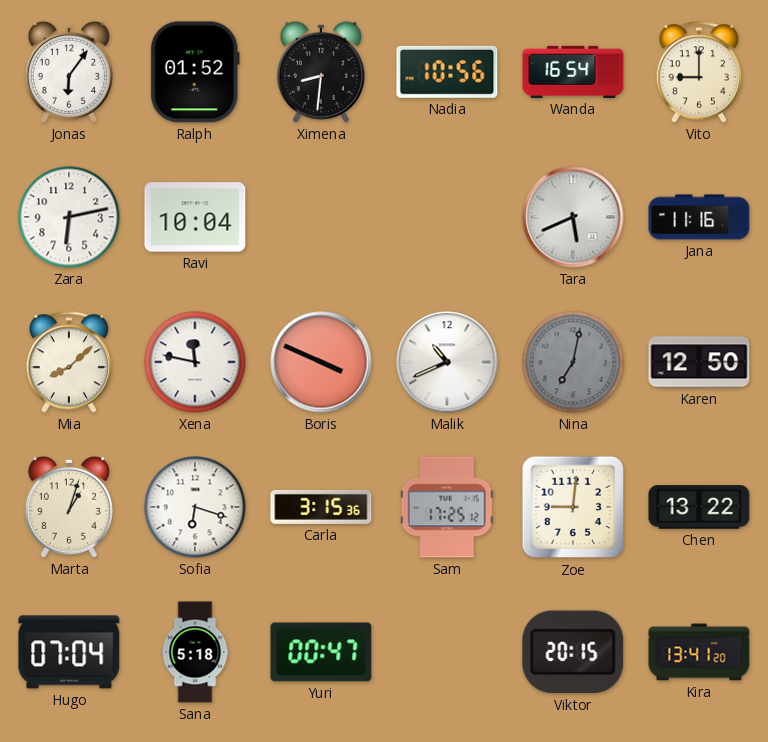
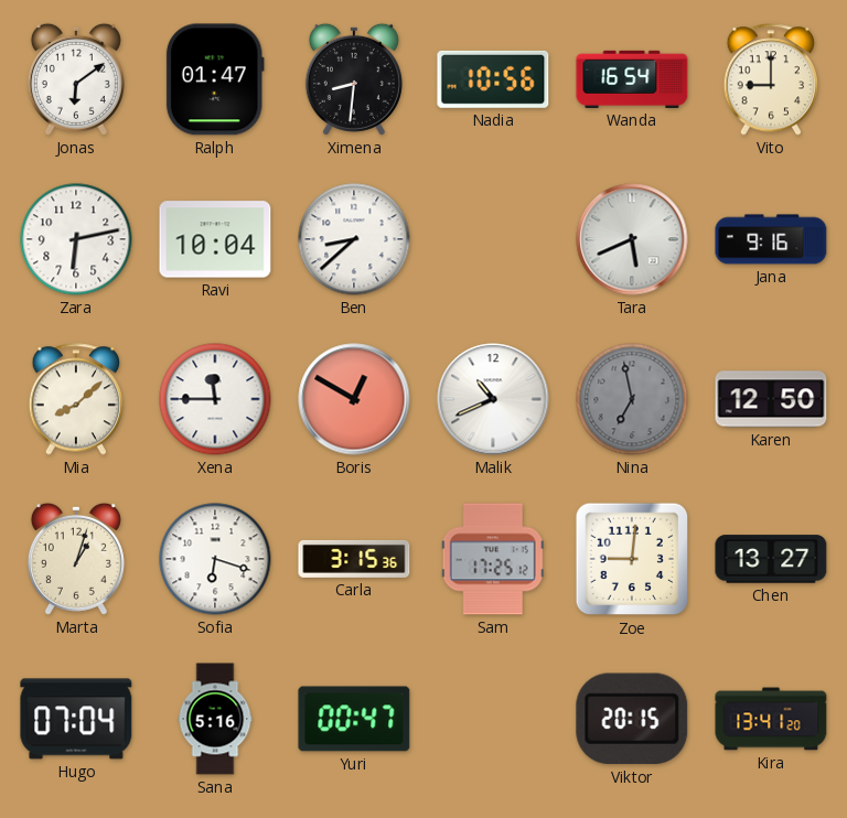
Jonas: 6:06 -> 6:09 (76, 79)
Ralph: 01:52 -> 01:47 (215, 79)
Ben: none -> 8:38 (354, 239)
Jana: 11:16 -> 9:16 (771, 239)
Xena: 11:47 -> 11:45 (215, 399)
Boris: 3:49 -> 12:50 (354, 399)
Nina: 7:02 -> 6:58 (632, 399)
Chen: 13:22 -> 13:27 (771, 559)
Sana: 5:18 -> 5:16 (215, 719)
